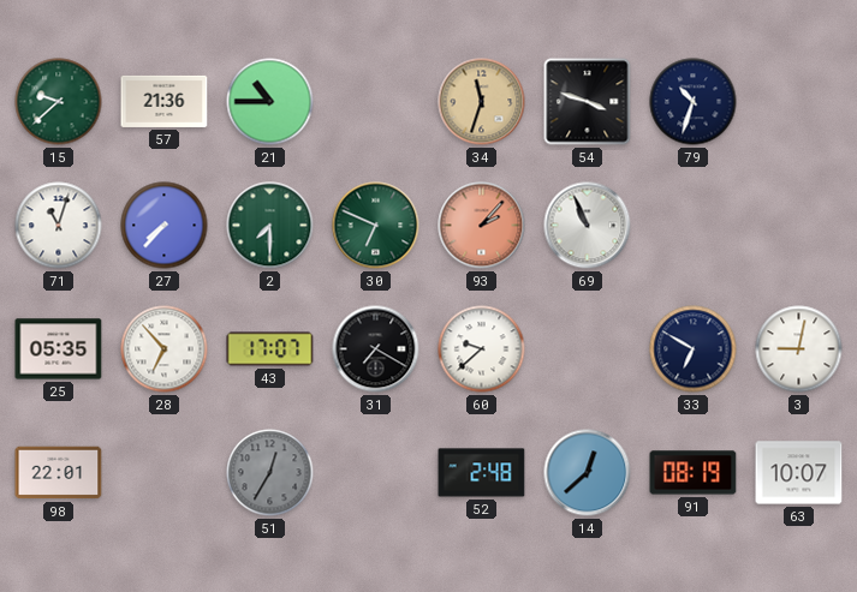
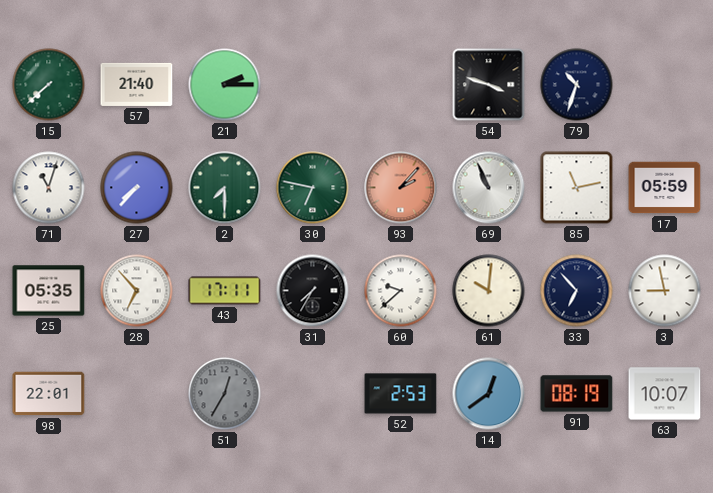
15: 9:38 -> 7:38 (49, 85)
57: 21:36 -> 21:40 (137, 84)
21: 10:45 -> 2:15 (225, 85)
34: 11:33 -> none (482, 102)
30: 6:49 -> 6:47 (313, 188)
85: none -> 11:13 (577, 188)
17: none -> 05:59 (665, 188)
43: 17:07 -> 17:11 (225, 291)
31: 7:20 -> 7:35 (313, 291)
61: none -> 10:01 (489, 291)
33: 6:50 -> 6:53 (577, 291)
3: 9:02 -> 8:58 (665, 291)
52: 2:48 -> 2:53 (401, 394)
14: 12:38 -> 12:39 (489, 394)
